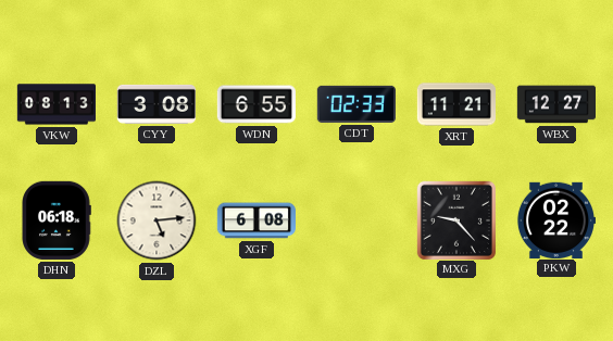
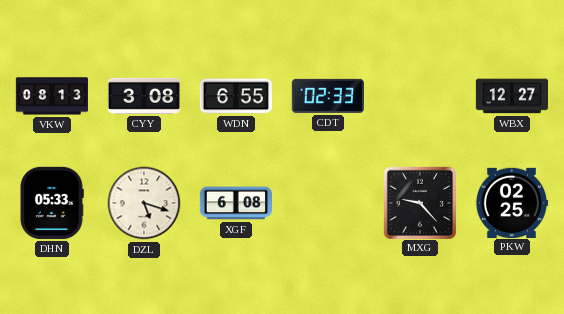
XRT: 11:21 -> none (455, 104)
DHN: 06:18 -> 05:33 (52, 203)
DZL: 5:14 -> 5:18 (144, 203)
PKW: 02:22 -> 02:25 (511, 202)
